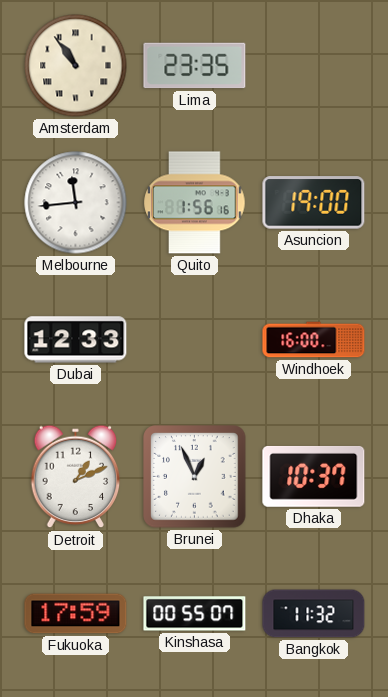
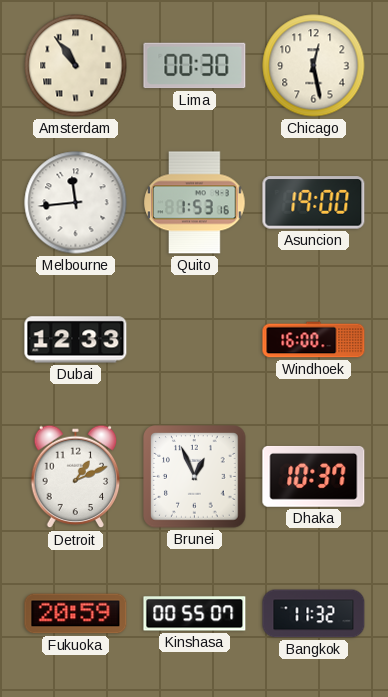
Lima: 23:35 -> 00:30 (195, 66)
Chicago: none -> 12:28 (314, 66)
Quito: 1:56 -> 1:53 (195, 203)
Fukuoka: 17:59 -> 20:59 (76, 614)
